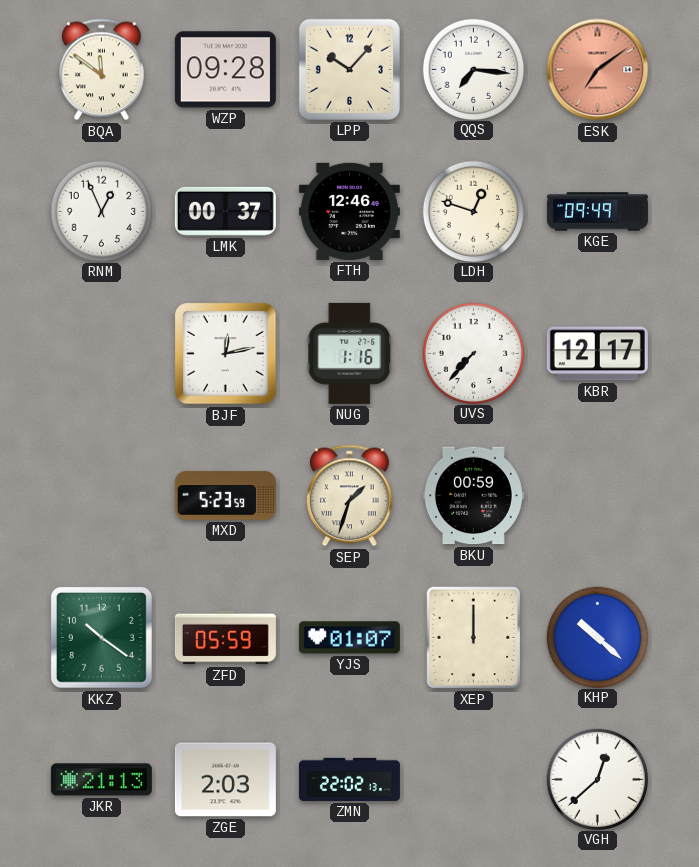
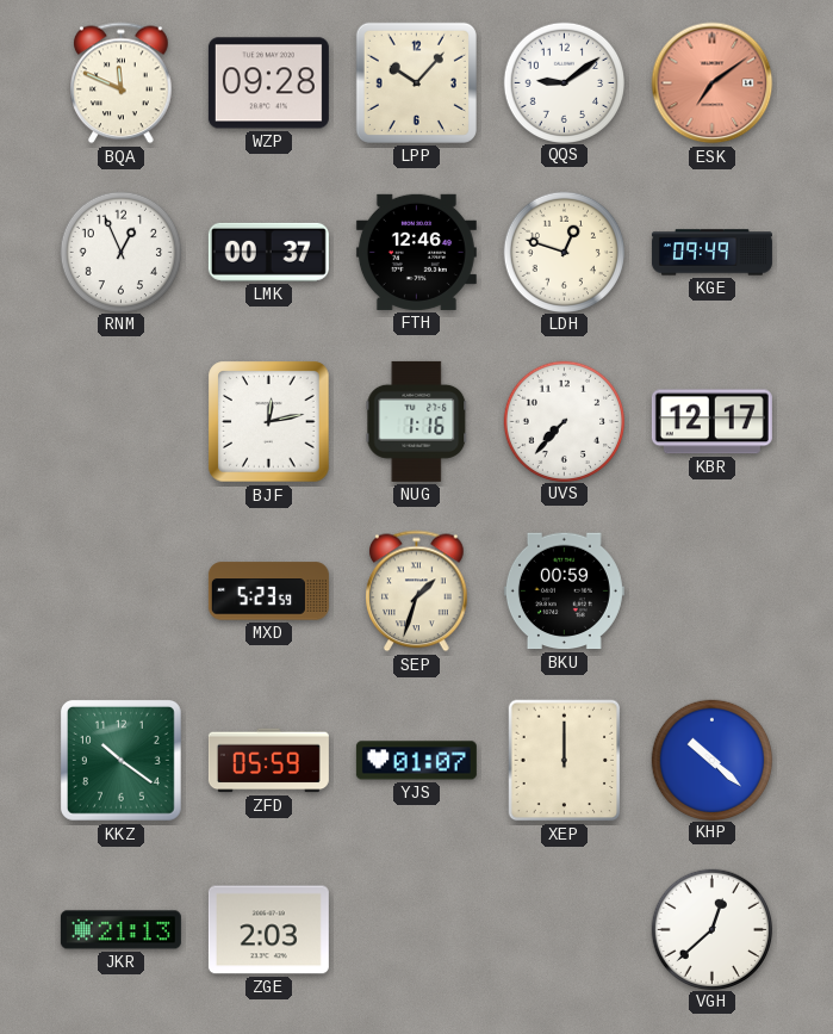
BQA: 11:51 -> 11:49 (122, 83)
QQS: 7:16 -> 9:09 (564, 82)
ZMN: 22:02 -> none (349, 779)
